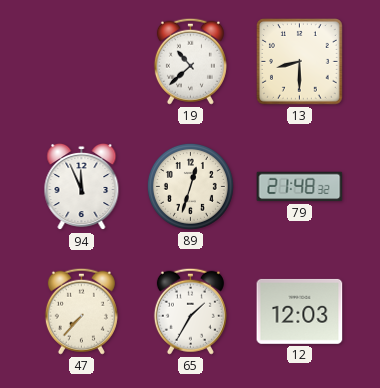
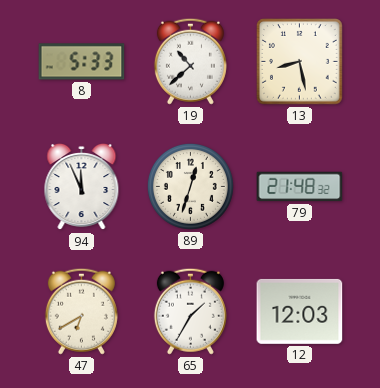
8: none -> 5:33 (82, 62)
13: 8:30 -> 8:28 (300, 62)
47: 7:37 -> 6:40 (81, 311)
